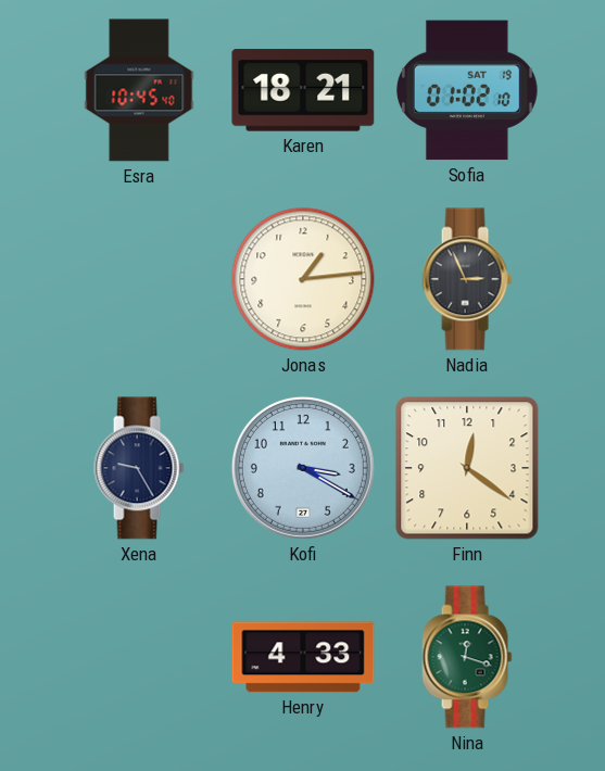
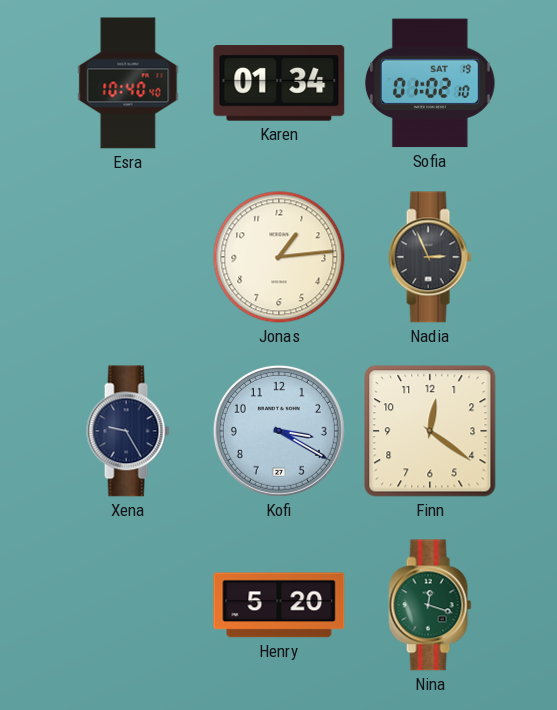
Esra: 10:45 -> 10:40 (128, 83)
Karen: 18:21 -> 01:34 (279, 83)
Henry: 4:33 -> 5:20 (279, 605)
